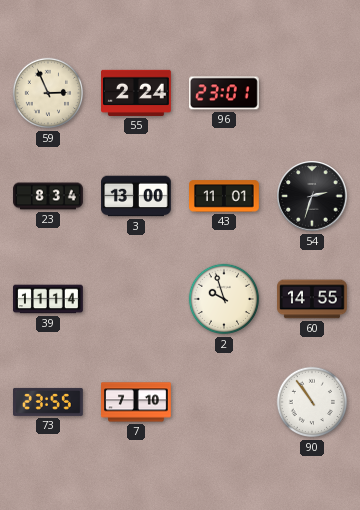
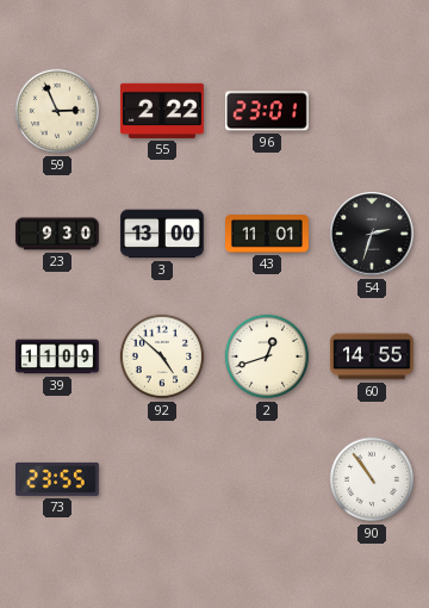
55: 2:24 -> 2:22 (163, 111)
23: 8:34 -> 9:30 (57, 234)
39: 11:14 -> 11:09 (58, 356)
92: none -> 4:52 (162, 356)
2: 9:57 -> 12:42 (267, 356)
7: 7:10 -> none (137, 402)
